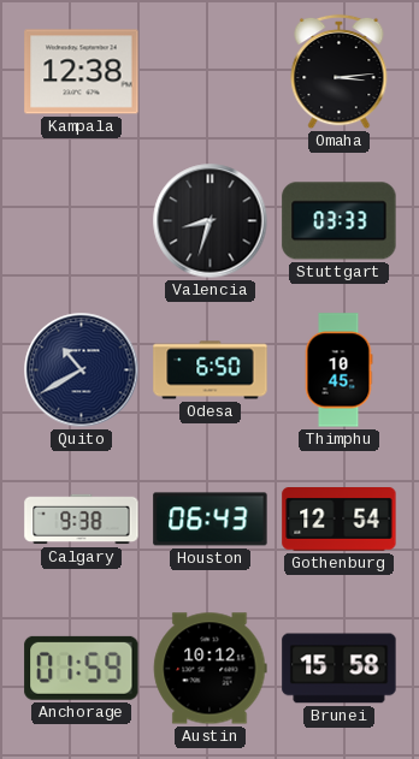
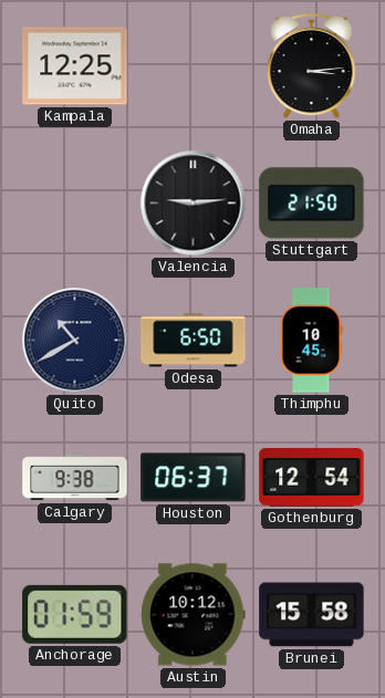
Kampala: 12:38 -> 12:25 (75, 66)
Valencia: 8:33 -> 9:14 (194, 204)
Stuttgart: 03:33 -> 21:50 (312, 204)
Houston: 06:43 -> 06:37 (194, 478)
